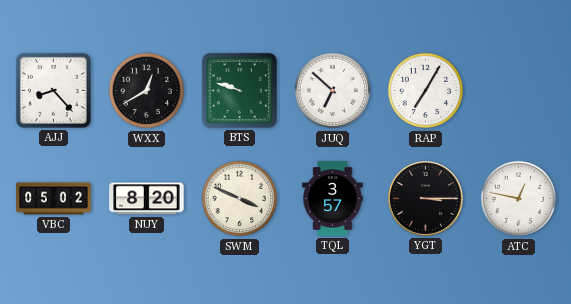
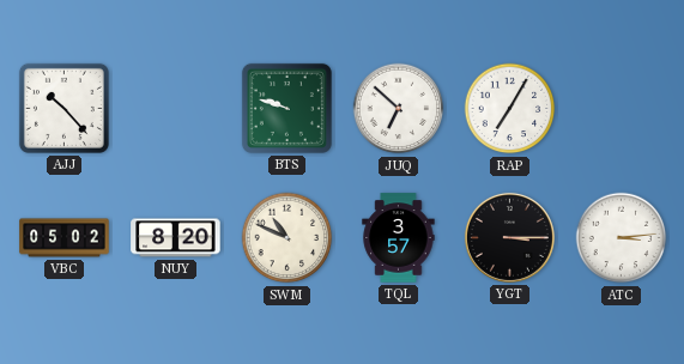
AJJ: 8:23 -> 10:23 (63, 108)
WXX: 12:40 -> none (147, 91)
SWM: 3:49 -> 10:49 (287, 238)
ATC: 12:47 -> 3:14 (622, 238)
